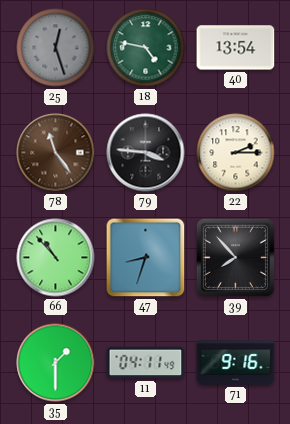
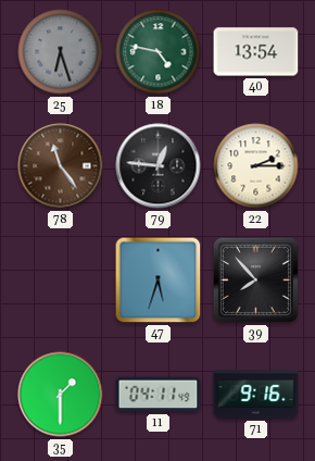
25: 12:27 -> 6:27 (61, 52)
79: 3:46 -> 12:46 (159, 166)
66: 10:53 -> none (56, 258)
47: 8:33 -> 5:33 (159, 281)
